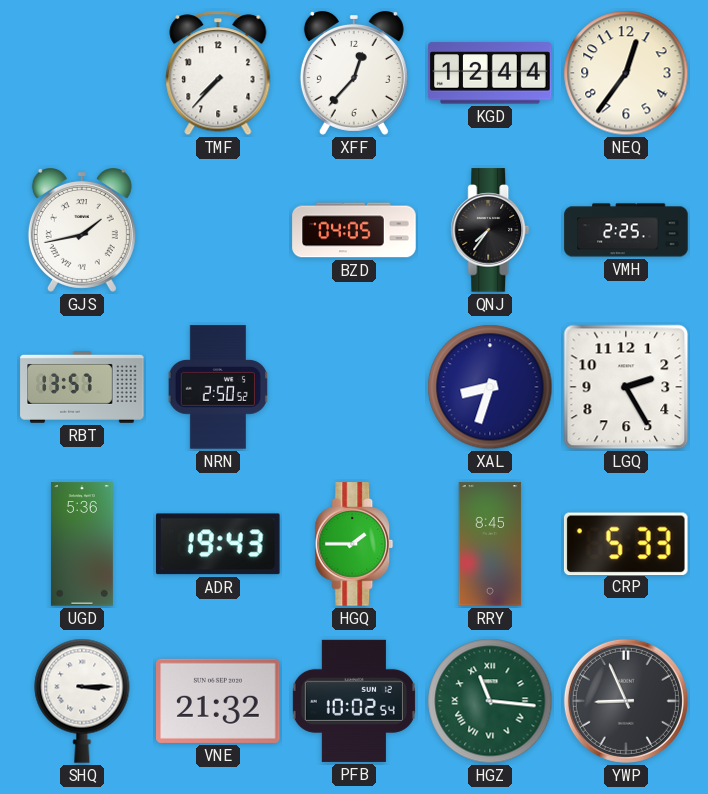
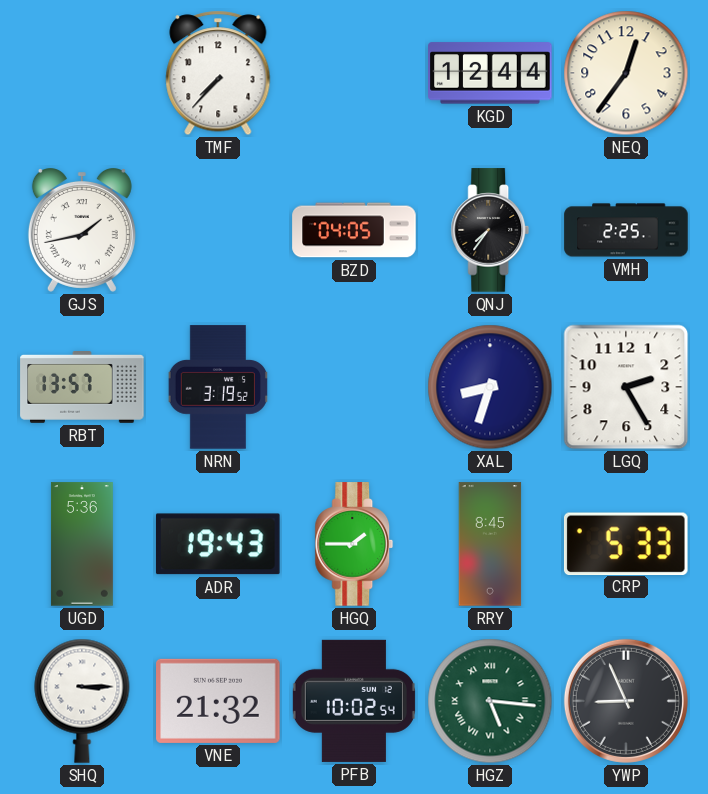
XFF: 12:37 -> none (354, 74)
NRN: 2:50 -> 3:19 (218, 387)
HGZ: 11:16 -> 5:16 (490, 701)
